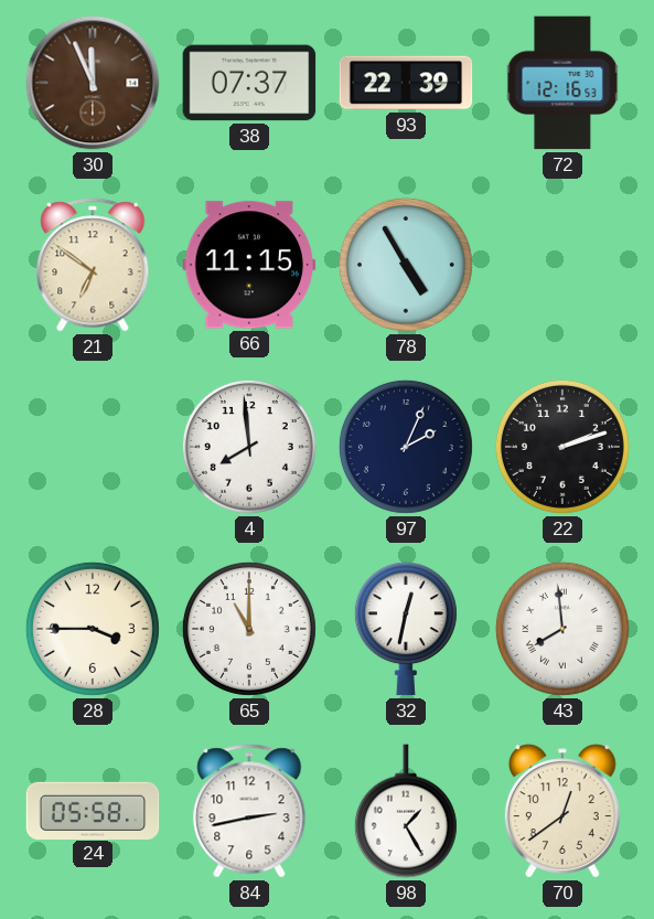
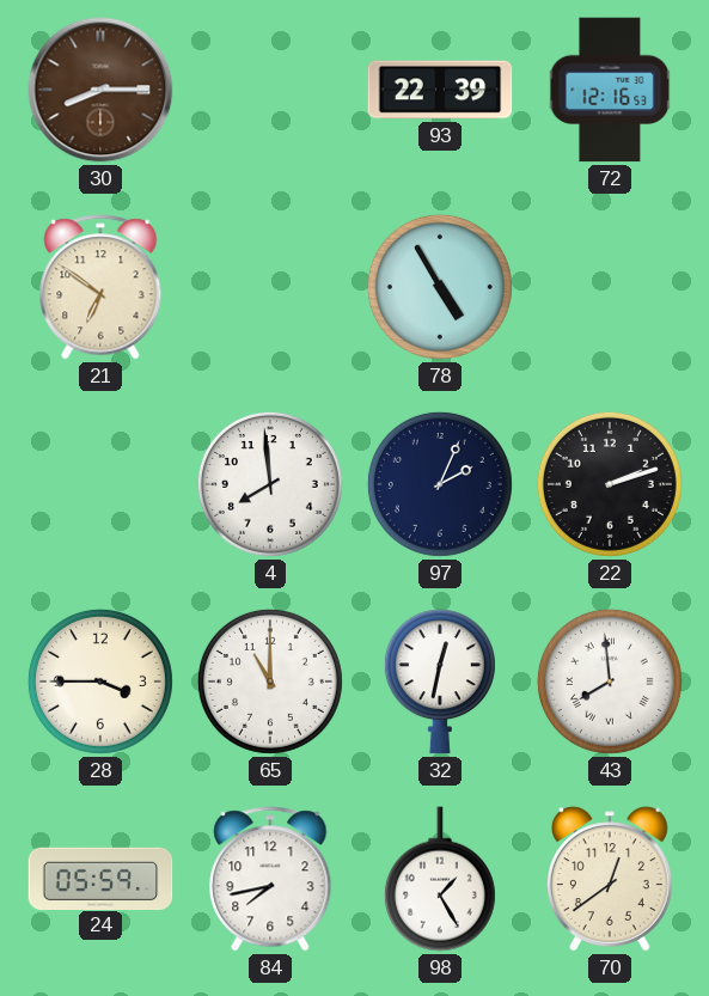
30: 11:56 -> 8:15 (100, 90)
38: 07:37 -> none (249, 83)
66: 11:15 -> none (249, 265)
24: 05:58 -> 05:59 (100, 878)
84: 2:43 -> 7:43 (270, 879)
